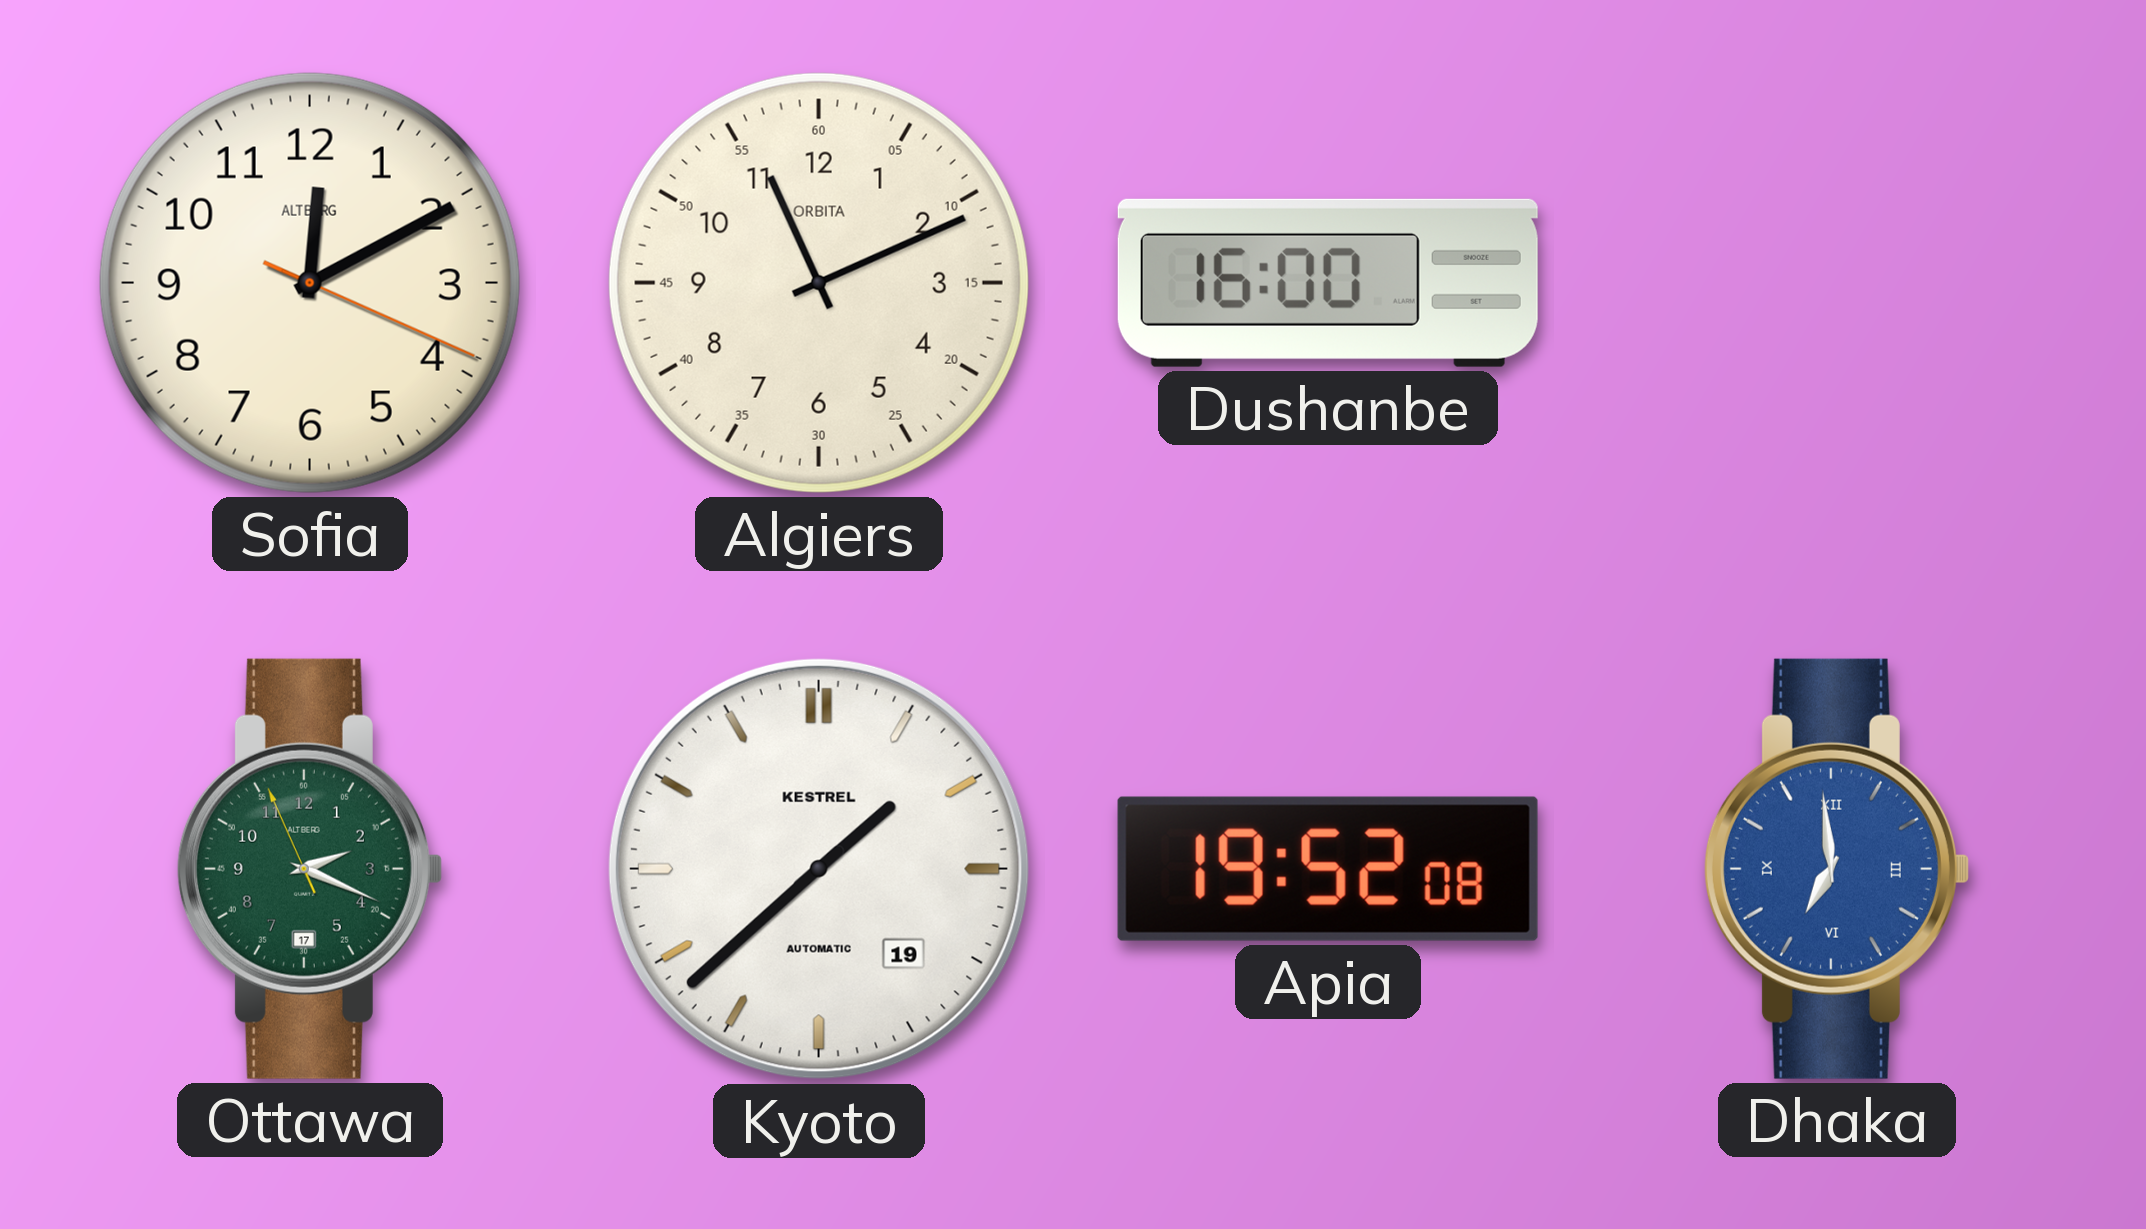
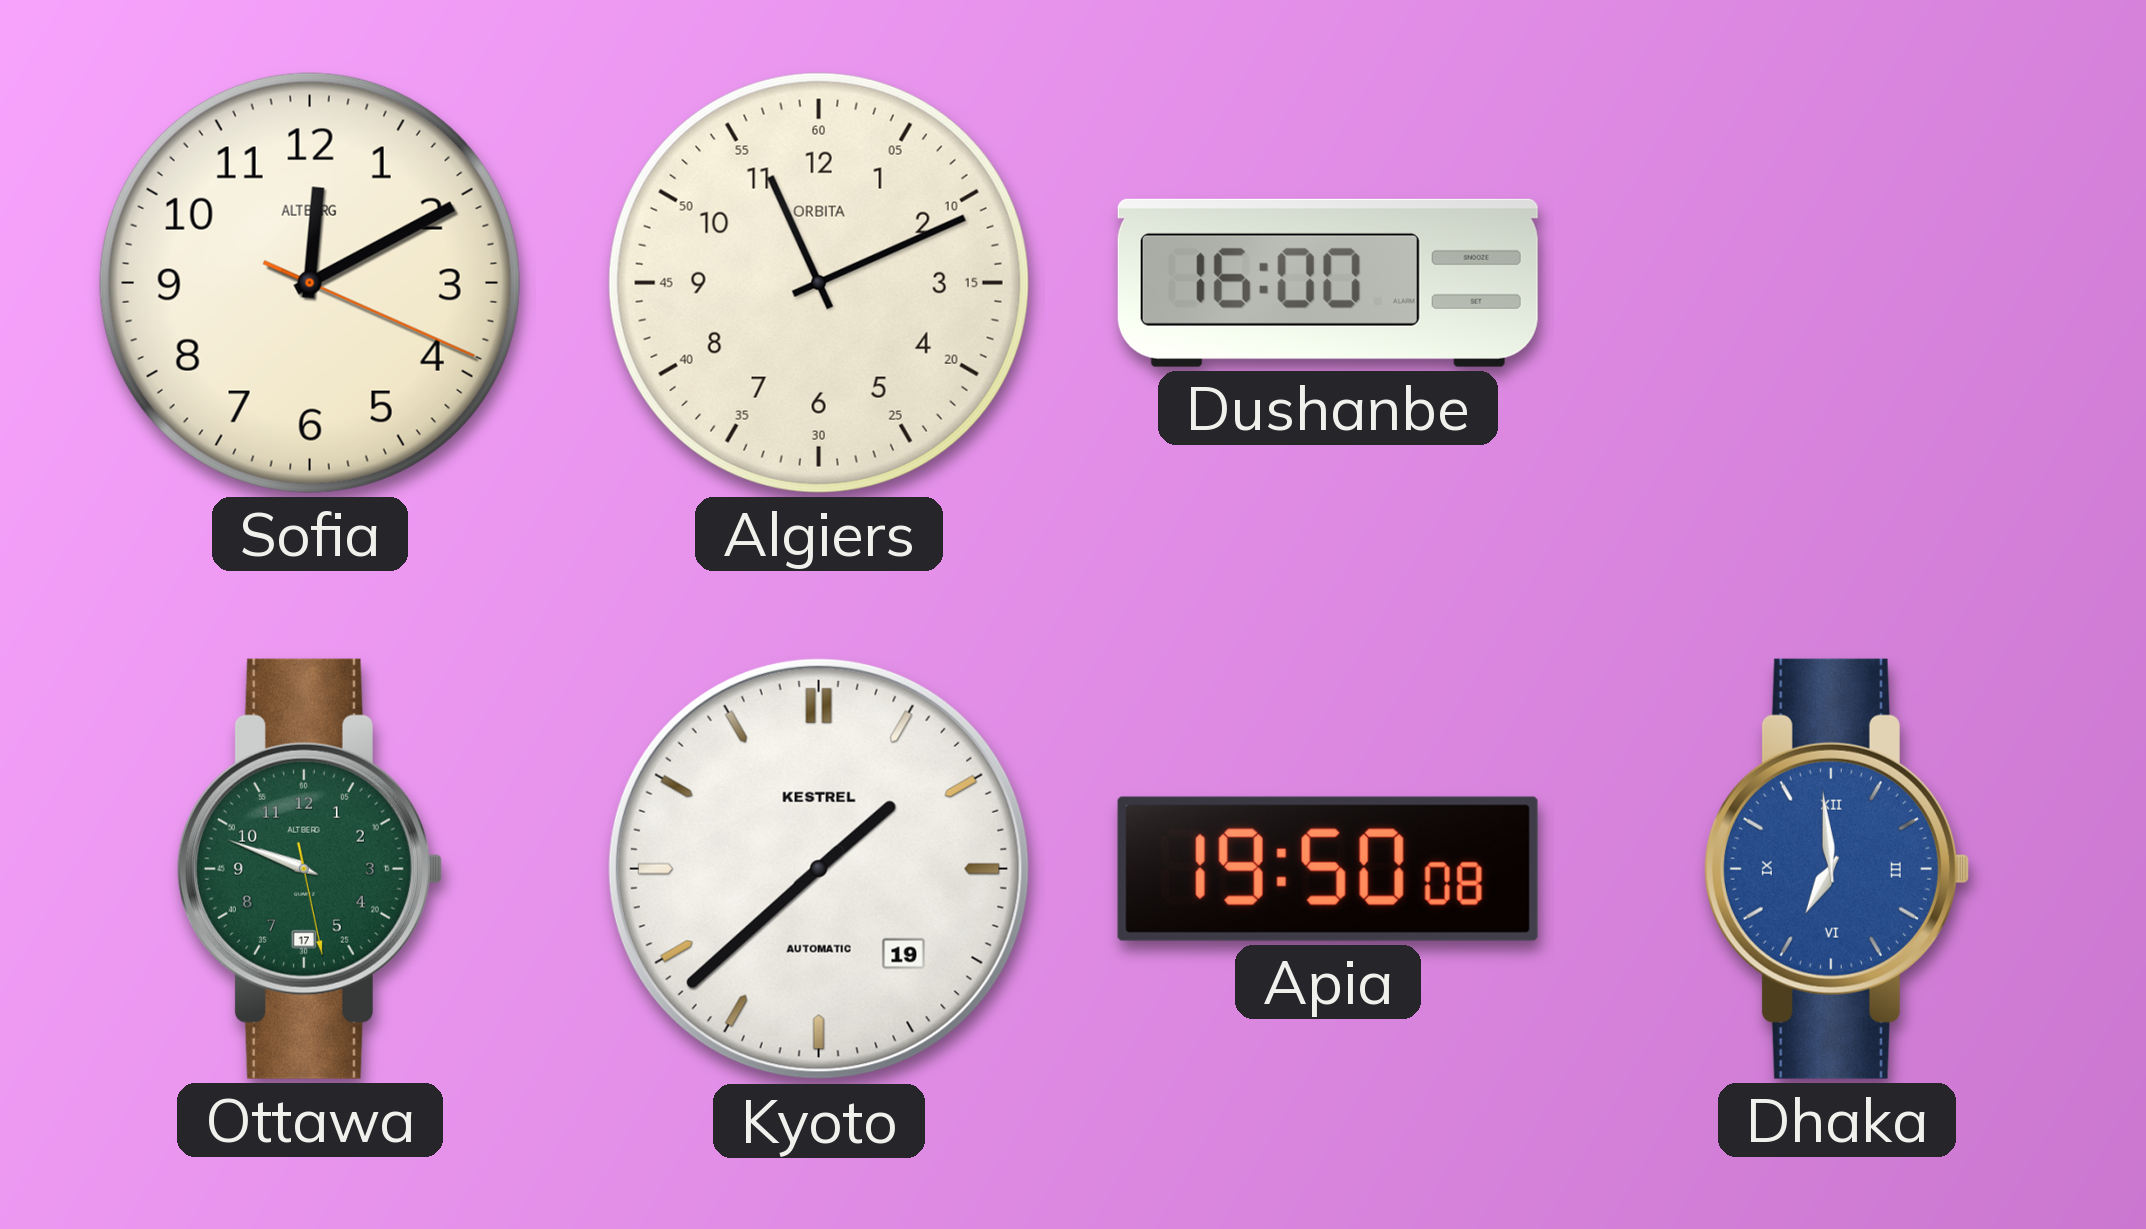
Ottawa: 2:18 -> 9:48 (309, 869)
Apia: 19:52 -> 19:50 (1328, 869)
